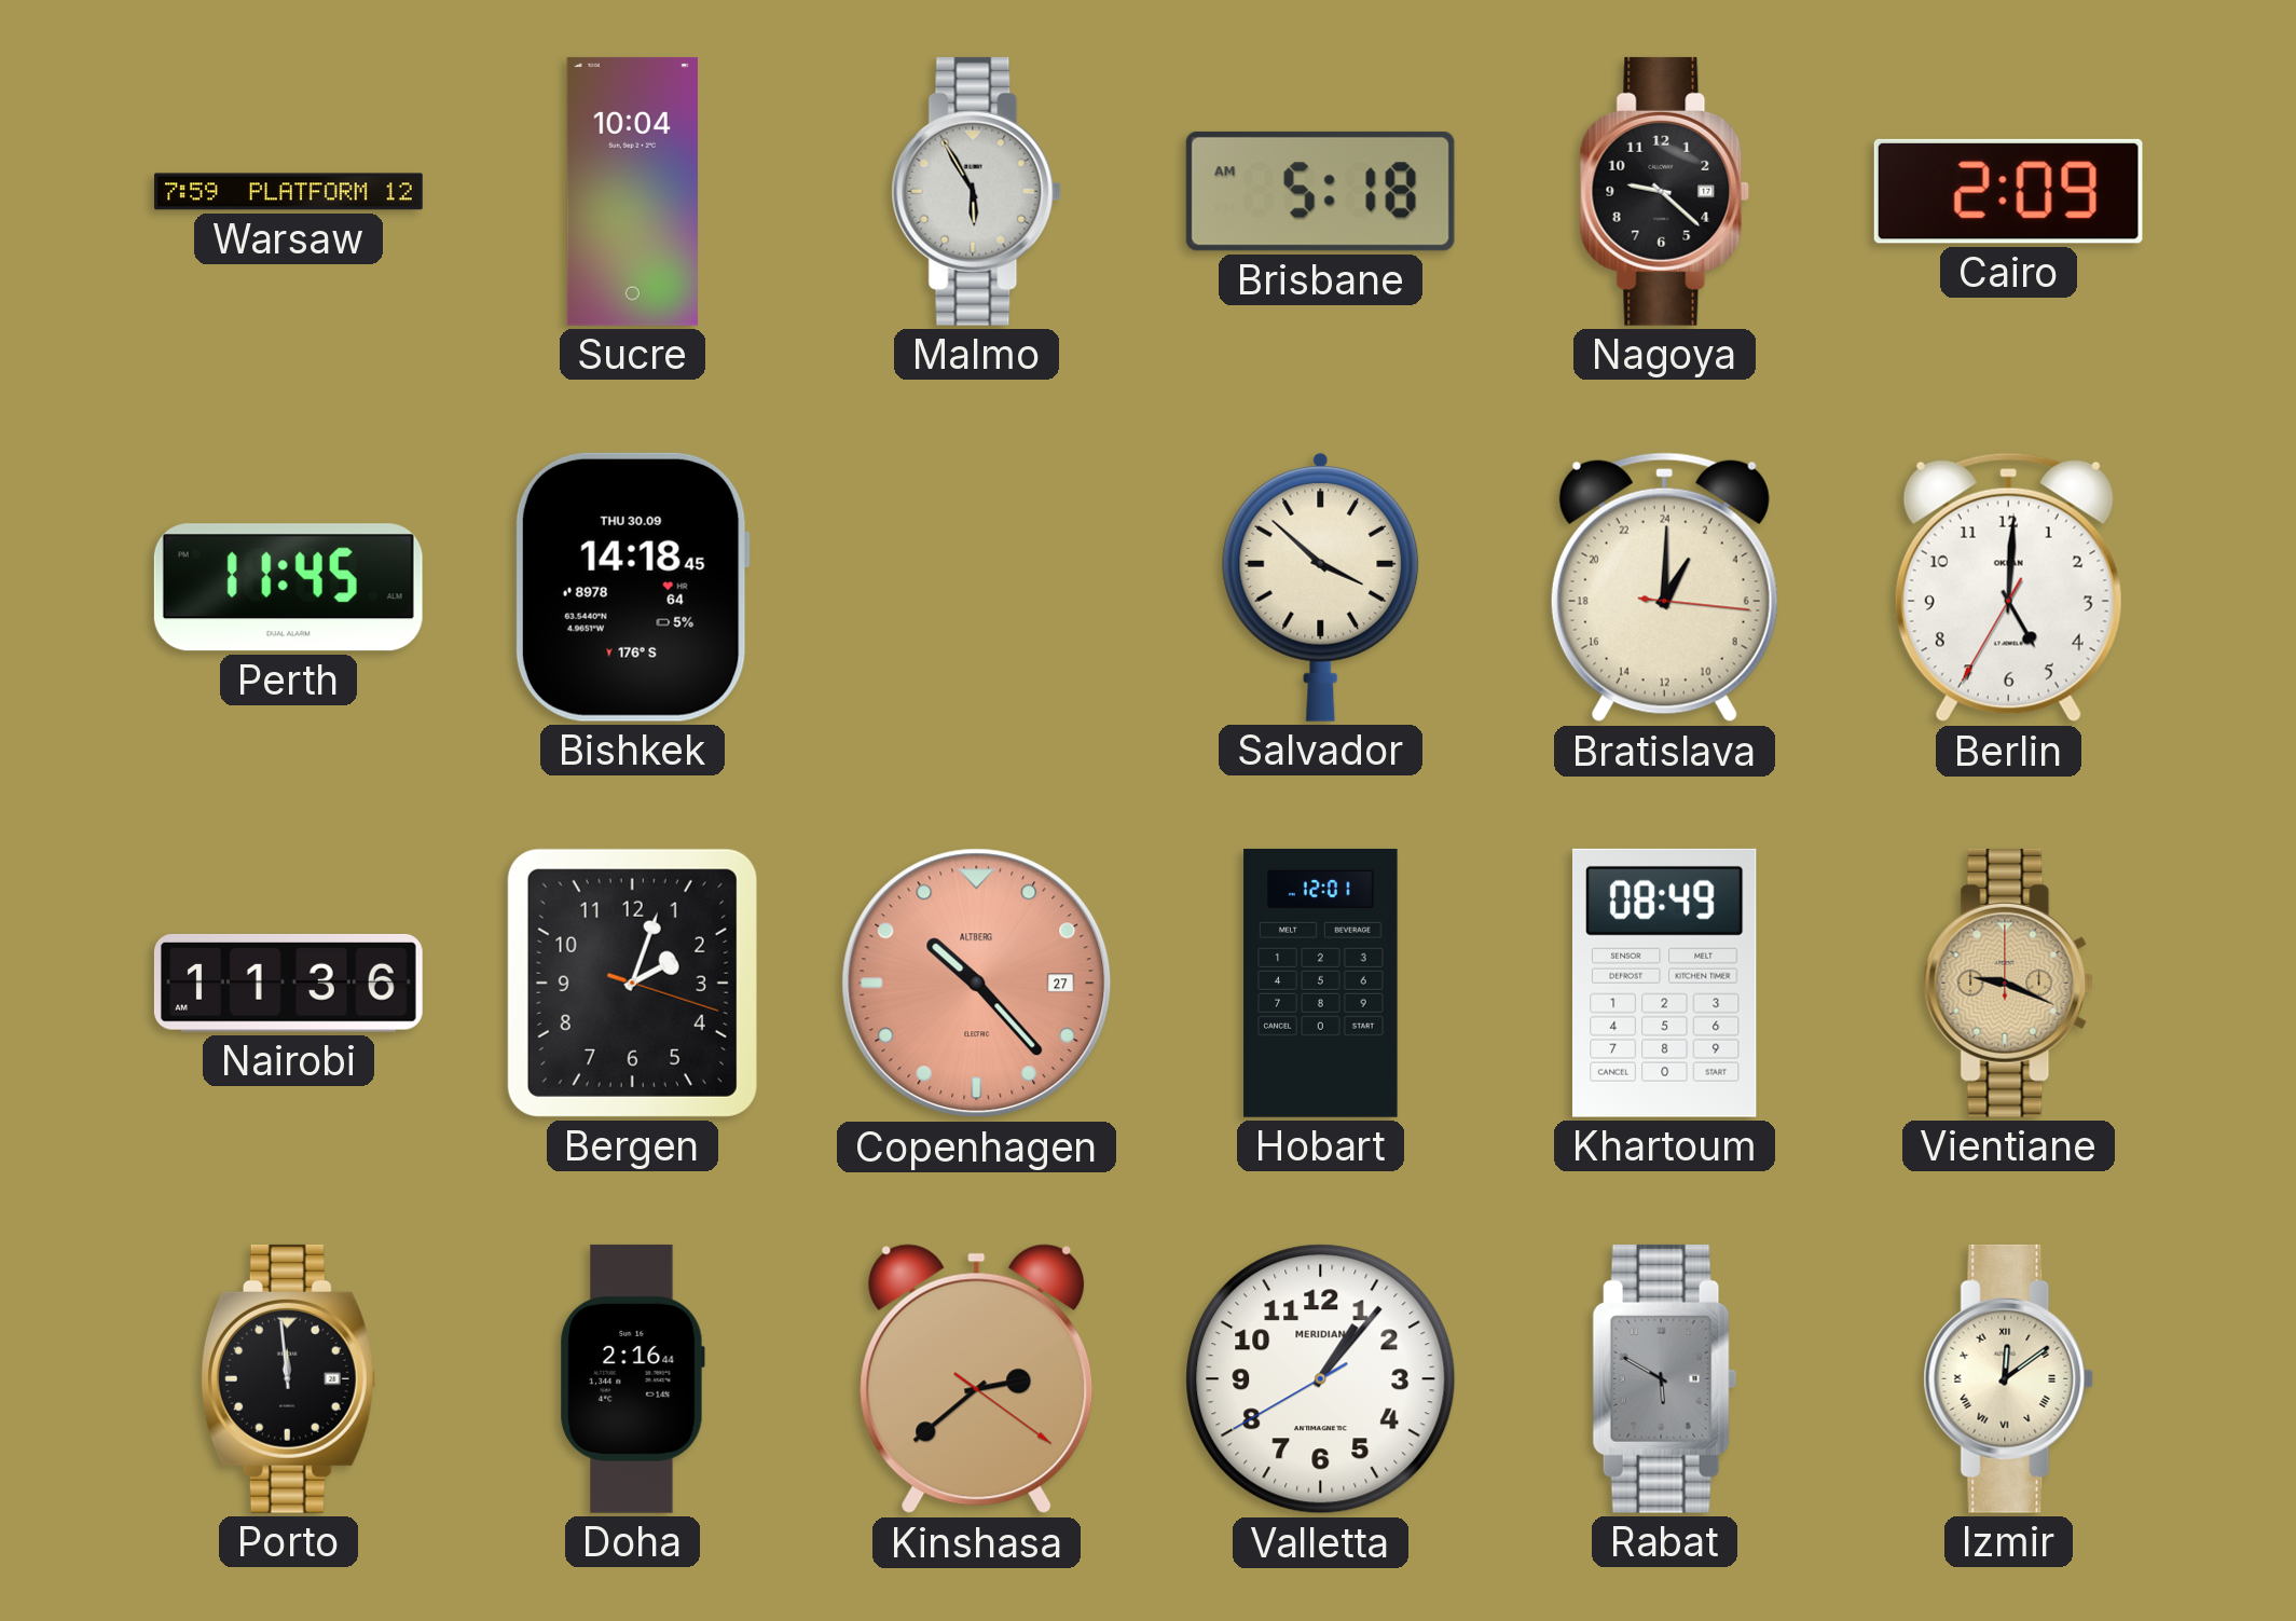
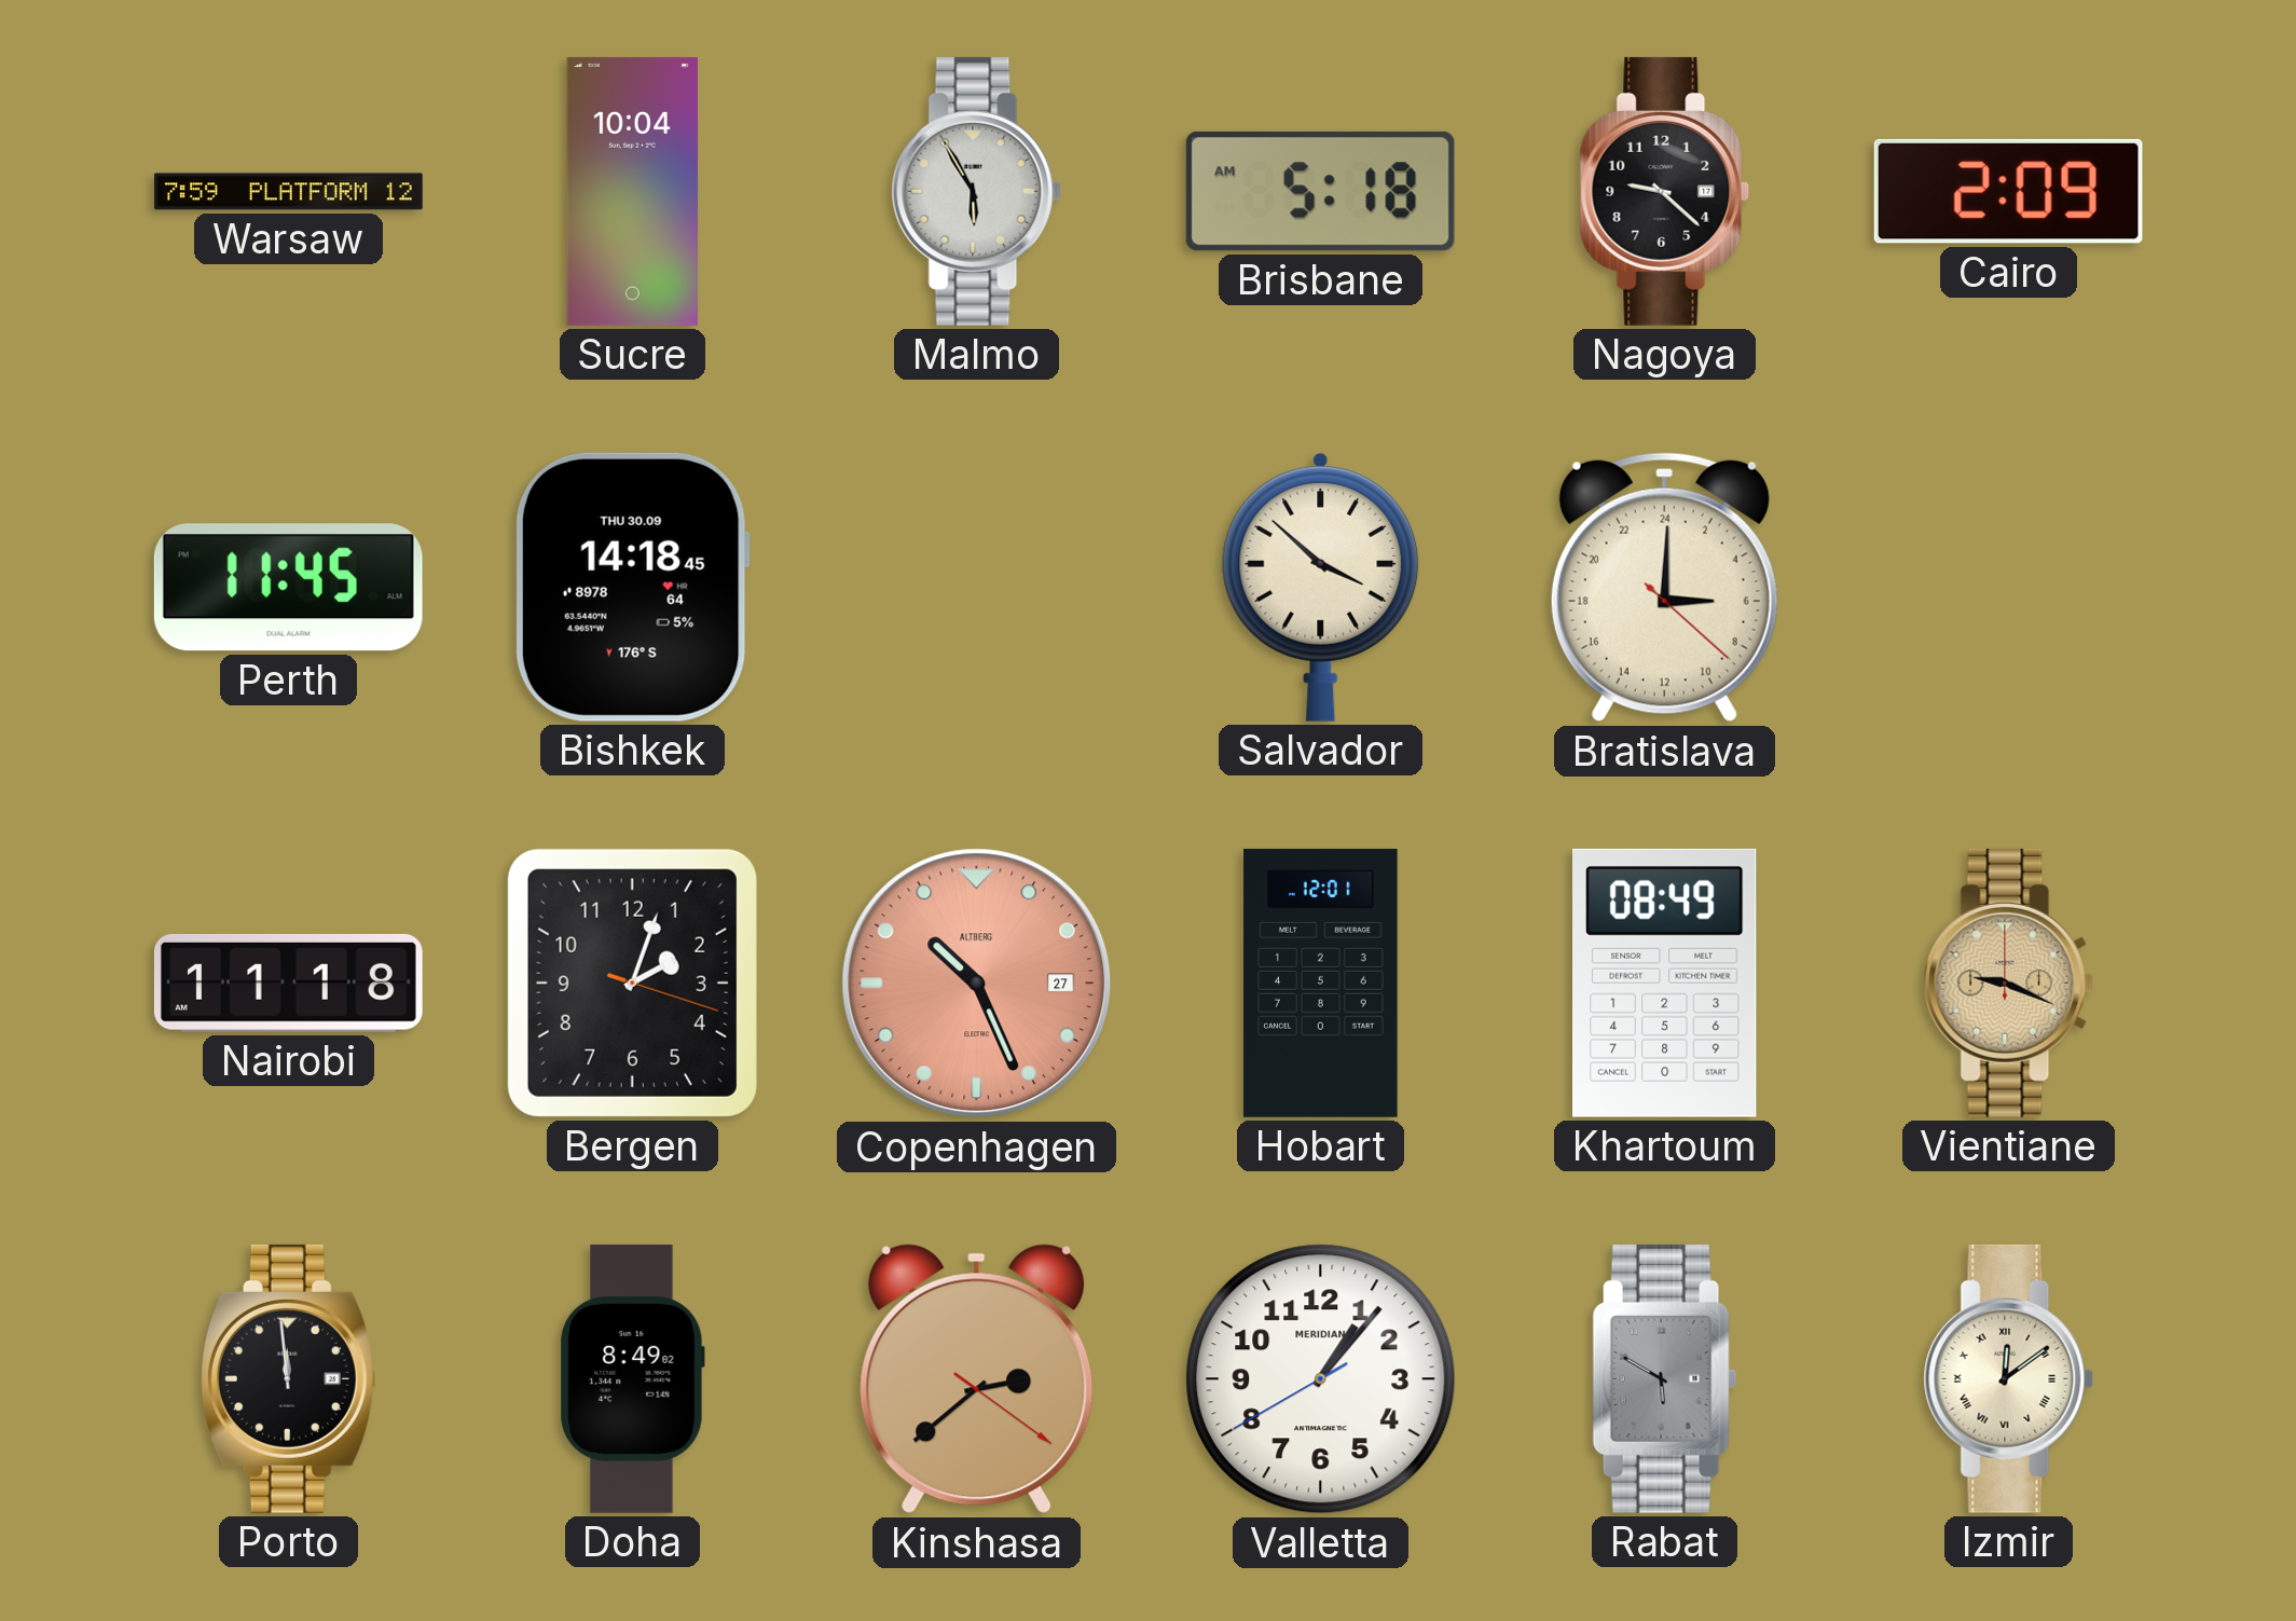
Bratislava: 2:00 -> 6:00 (1664, 588)
Berlin: 5:00 -> none (2008, 588)
Nairobi: 11:36 -> 11:18 (288, 983)
Copenhagen: 10:23 -> 10:26 (977, 984)
Doha: 2:16 -> 8:49 (632, 1378)
